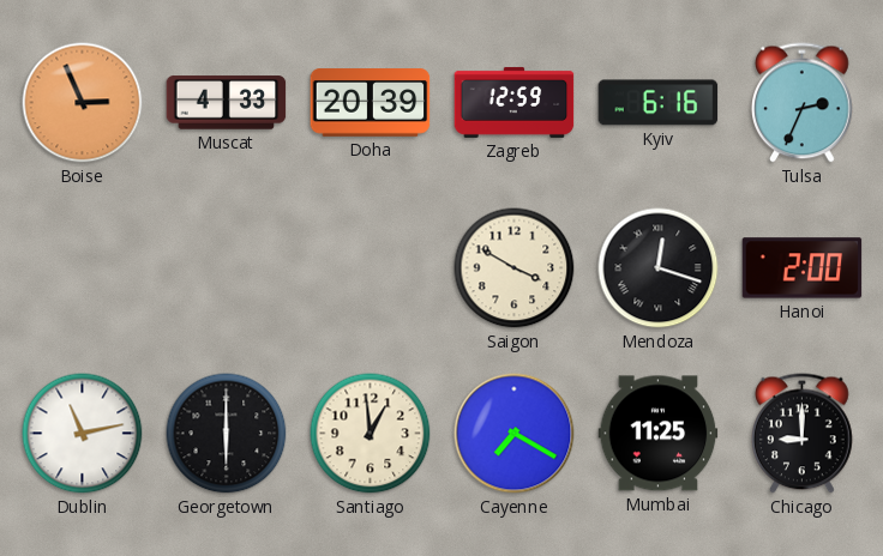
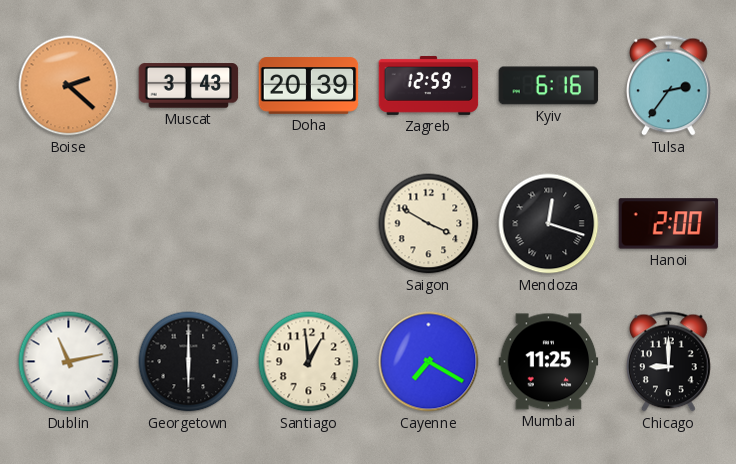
Boise: 2:56 -> 2:22 (69, 86)
Muscat: 4:33 -> 3:43 (189, 86)
Tulsa: 2:34 -> 2:36 (669, 86)
